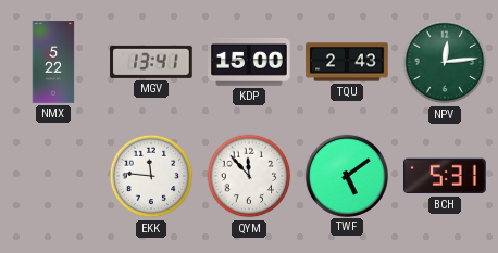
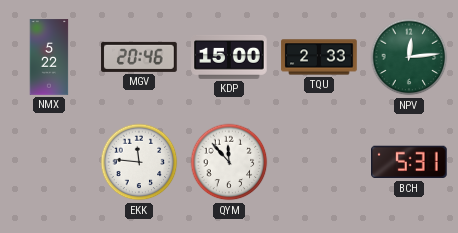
MGV: 13:41 -> 20:46 (139, 57)
TQU: 2:43 -> 2:33 (319, 57)
TWF: 5:09 -> none (346, 175)
